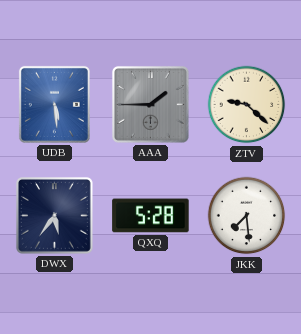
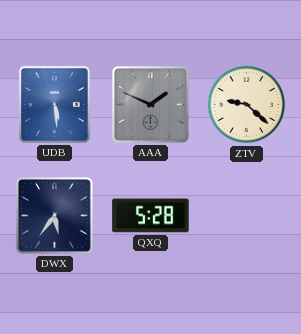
AAA: 1:45 -> 1:49 (150, 104)
JKK: 7:29 -> none (247, 216)
